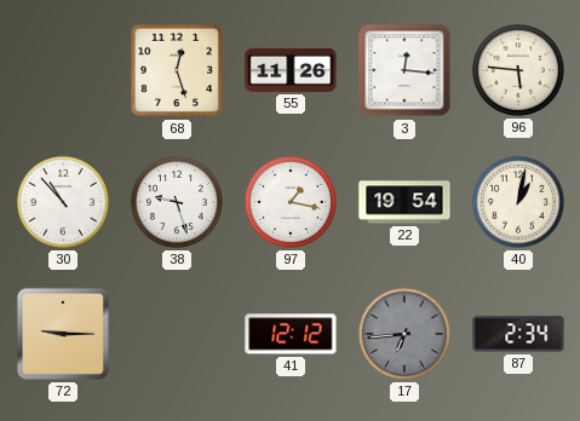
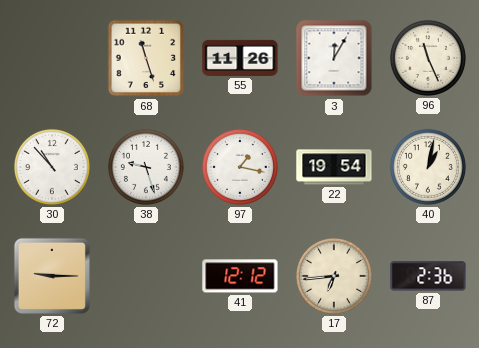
68: 12:27 -> 11:27 (146, 58)
3: 12:16 -> 12:05 (334, 58)
96: 5:46 -> 11:26 (428, 58)
17 dial: grey -> cream (334, 276)
87: 2:34 -> 2:36 (428, 276)
